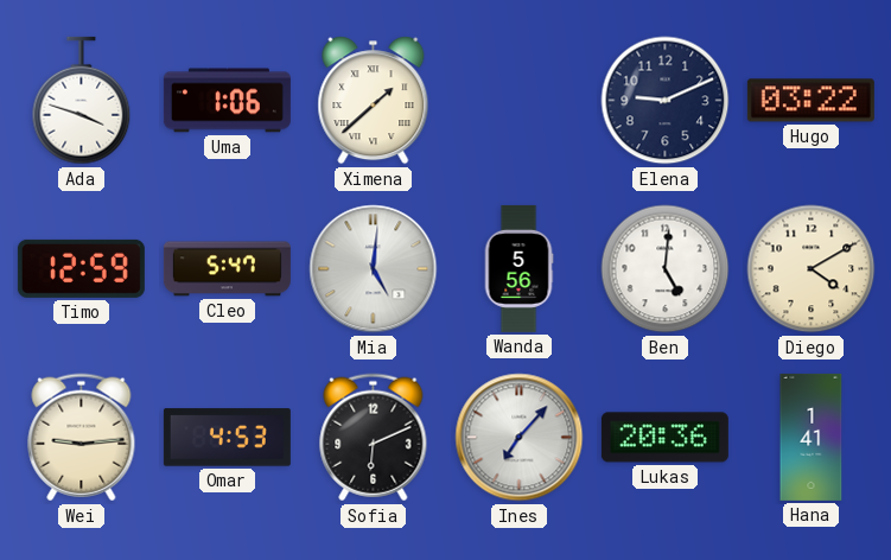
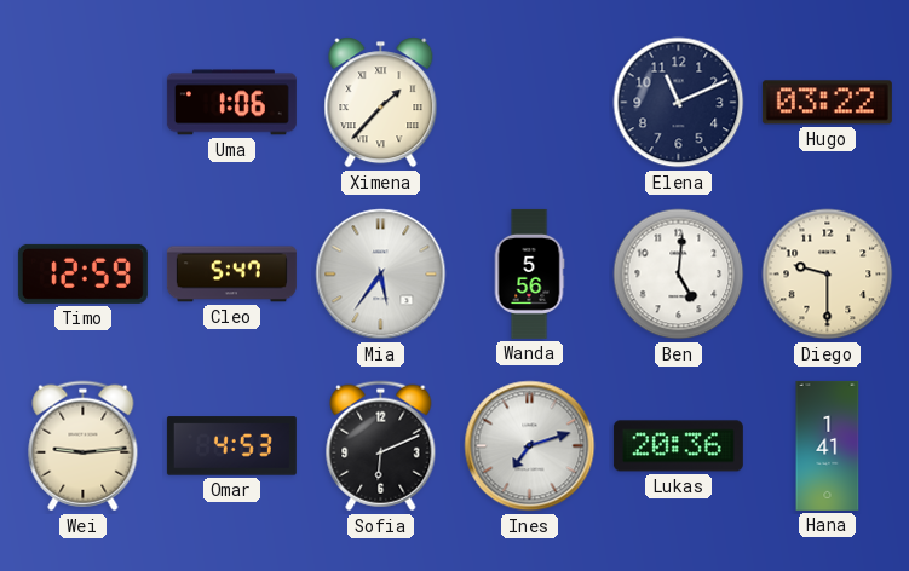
Ada: 3:48 -> none (82, 101)
Ximena: 1:38 -> 1:37 (381, 103)
Elena: 9:11 -> 11:11 (679, 103)
Mia: 5:01 -> 5:36 (381, 275)
Diego: 4:10 -> 9:30 (828, 275)
Ines: 7:07 -> 7:12 (530, 446)
